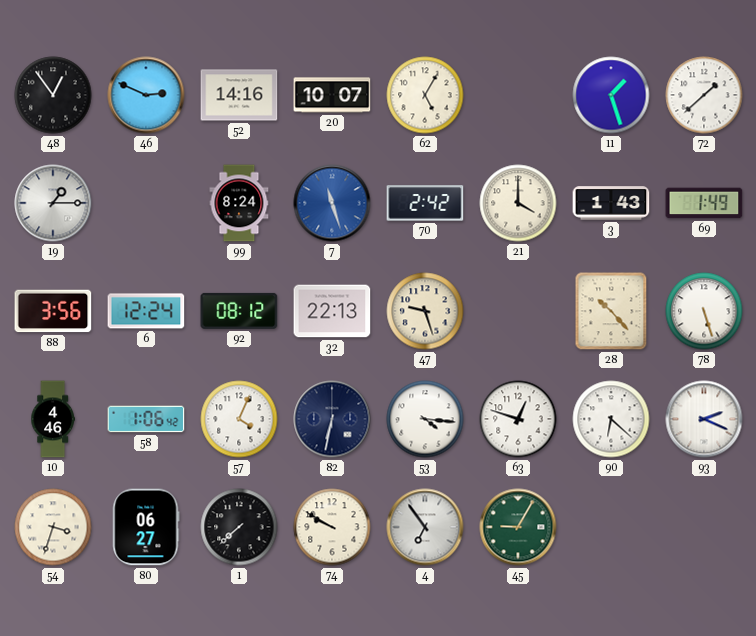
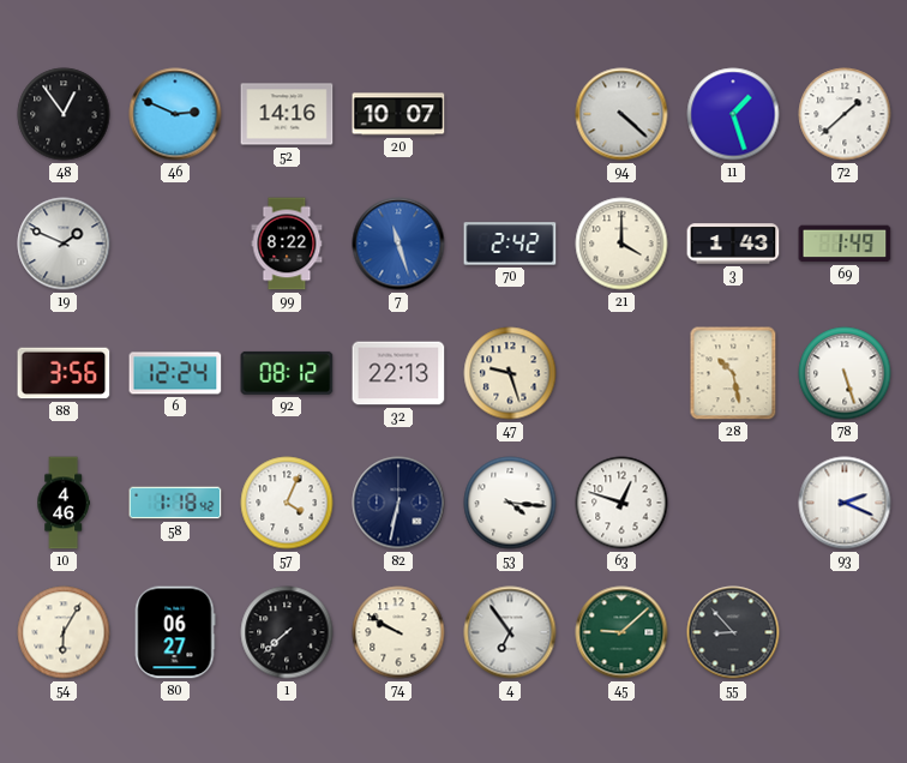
62: 5:05 -> none (425, 95)
94: none -> 4:22 (621, 114)
19: 1:15 -> 1:49 (64, 244)
99: 8:24 -> 8:22 (287, 244)
28: 10:23 -> 10:28 (733, 373)
58: 1:06 -> 1:18 (175, 503)
90: 6:22 -> none (611, 419)
54: 3:33 -> 6:05 (64, 632)
45: 9:05 -> 9:08 (621, 632)
55: none -> 8:53 (733, 632)
